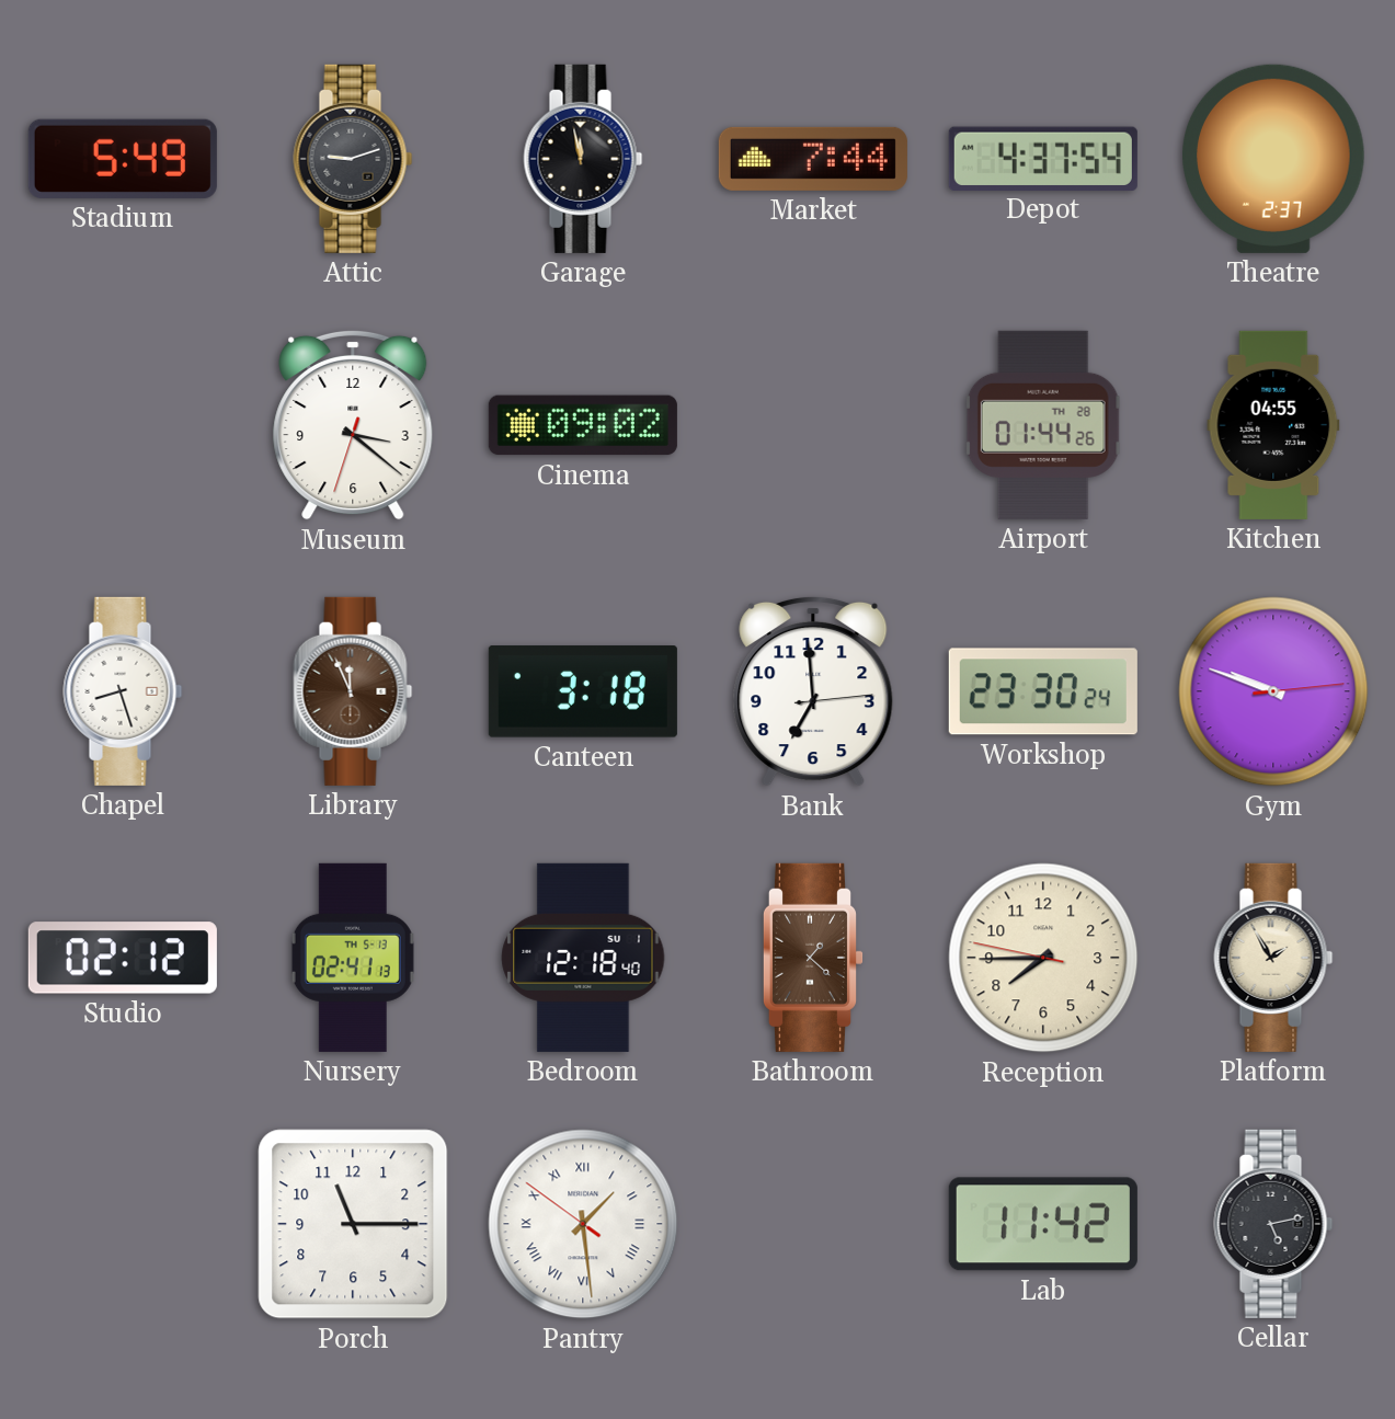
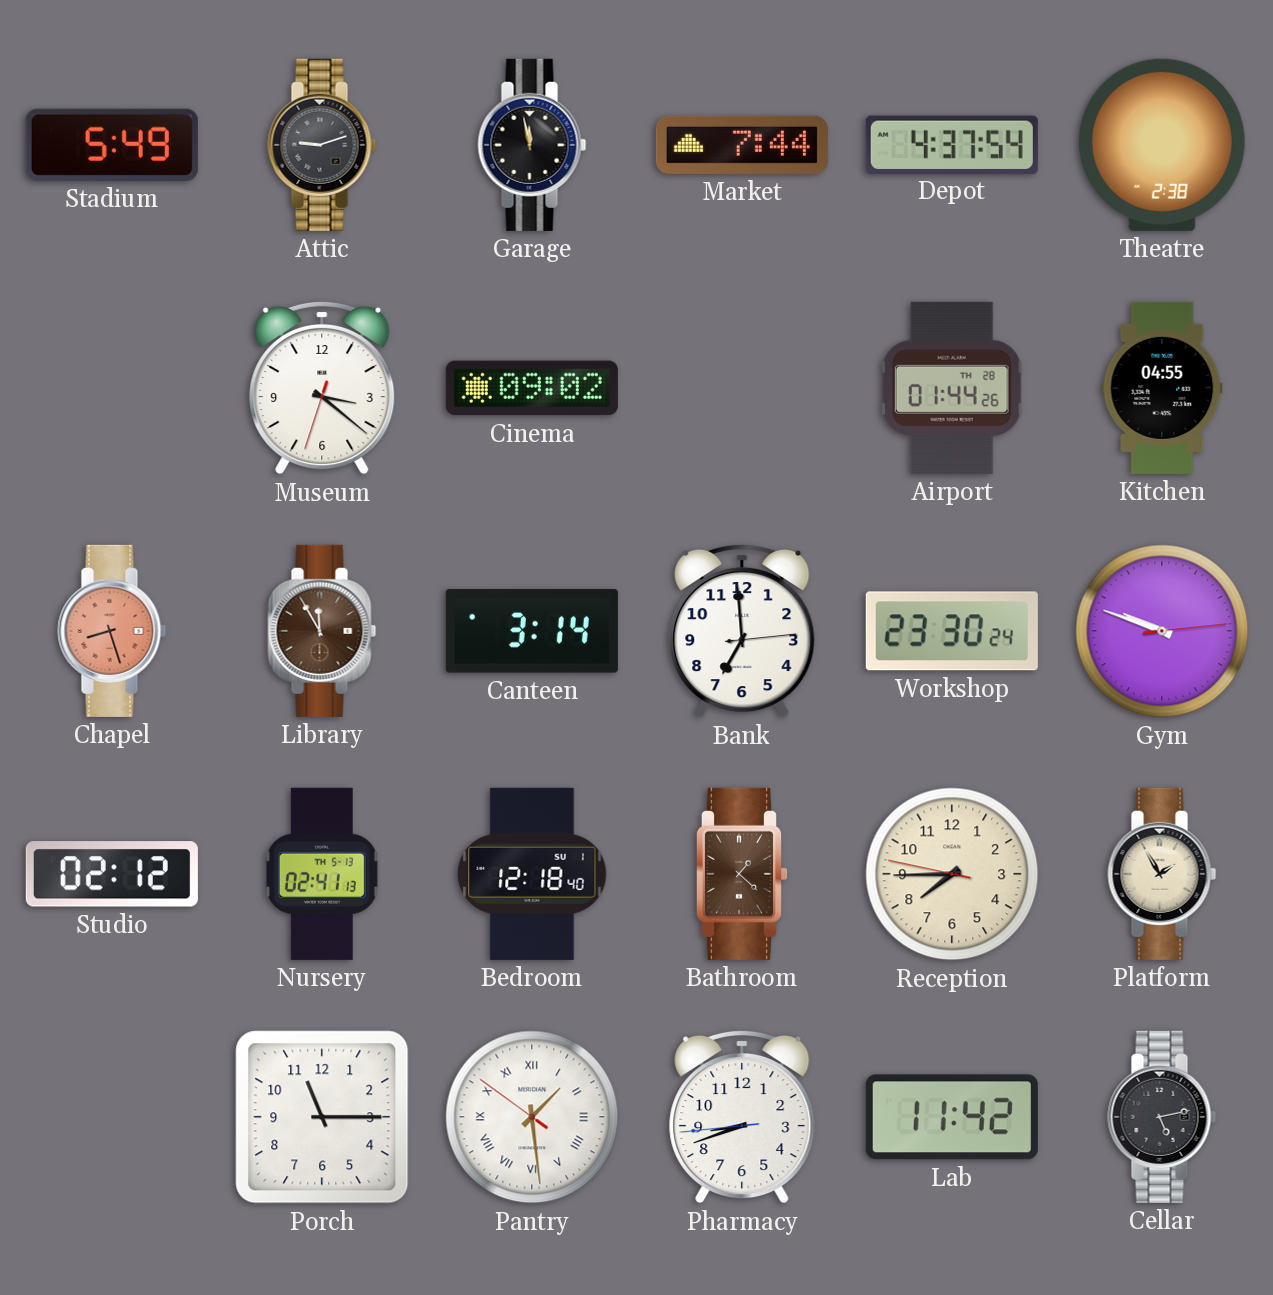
Theatre: 2:37 -> 2:38 (1163, 145)
Chapel dial: white -> salmon (112, 631)
Library: 11:56 -> 11:55 (322, 631)
Canteen: 3:18 -> 3:14 (532, 631)
Pharmacy: none -> 8:41 (742, 1117)
